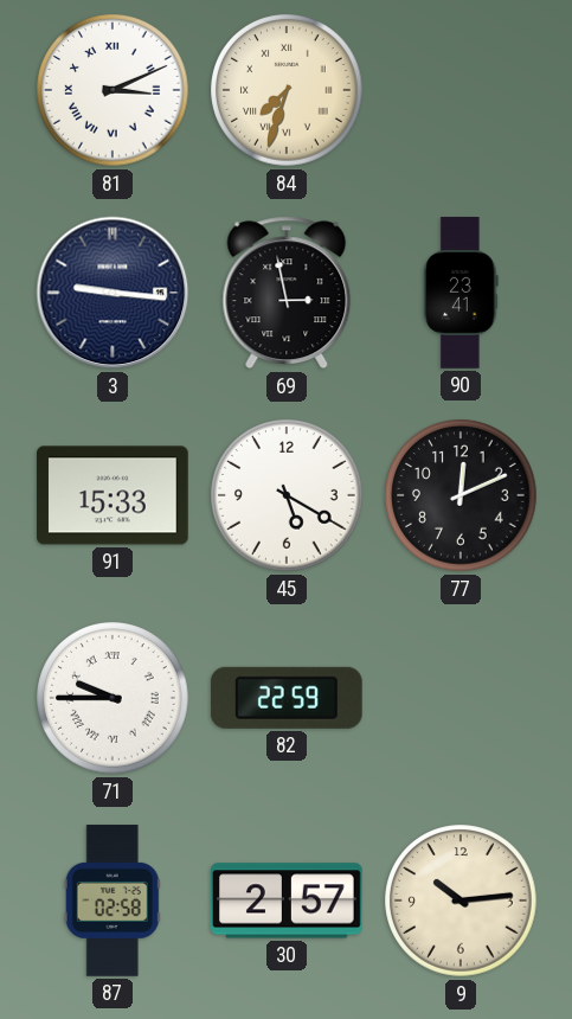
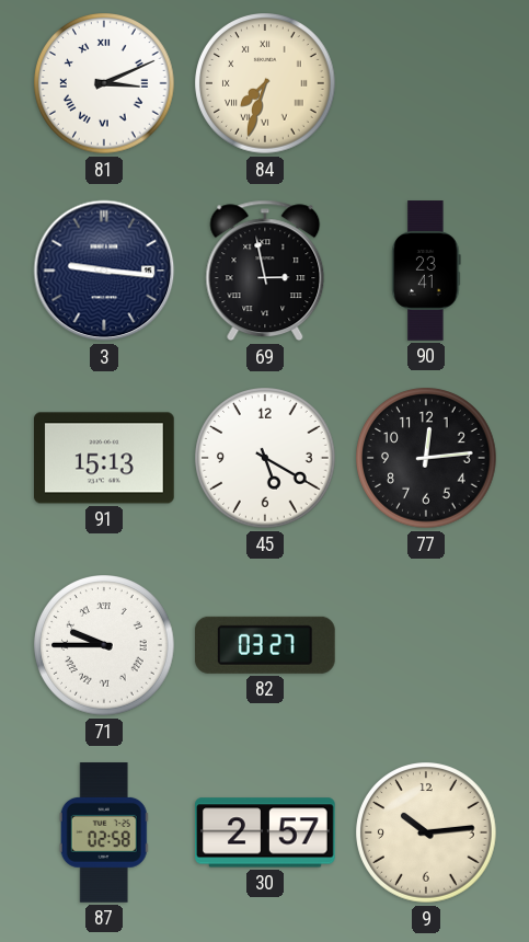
91: 15:33 -> 15:13 (105, 458)
77: 12:11 -> 12:14 (426, 458)
82: 22:59 -> 03:27 (265, 645)
